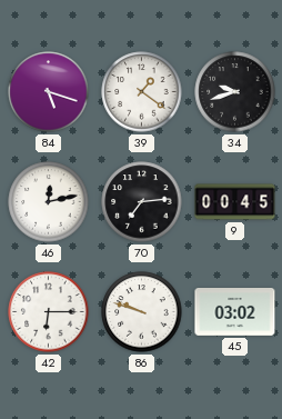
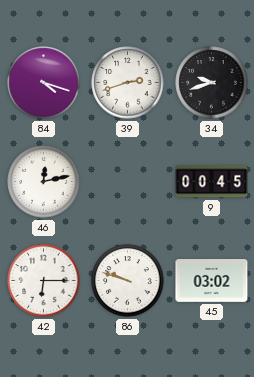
84: 5:18 -> 4:18 (44, 83)
39: 1:21 -> 2:42 (128, 83)
70: 7:14 -> none (142, 202)
